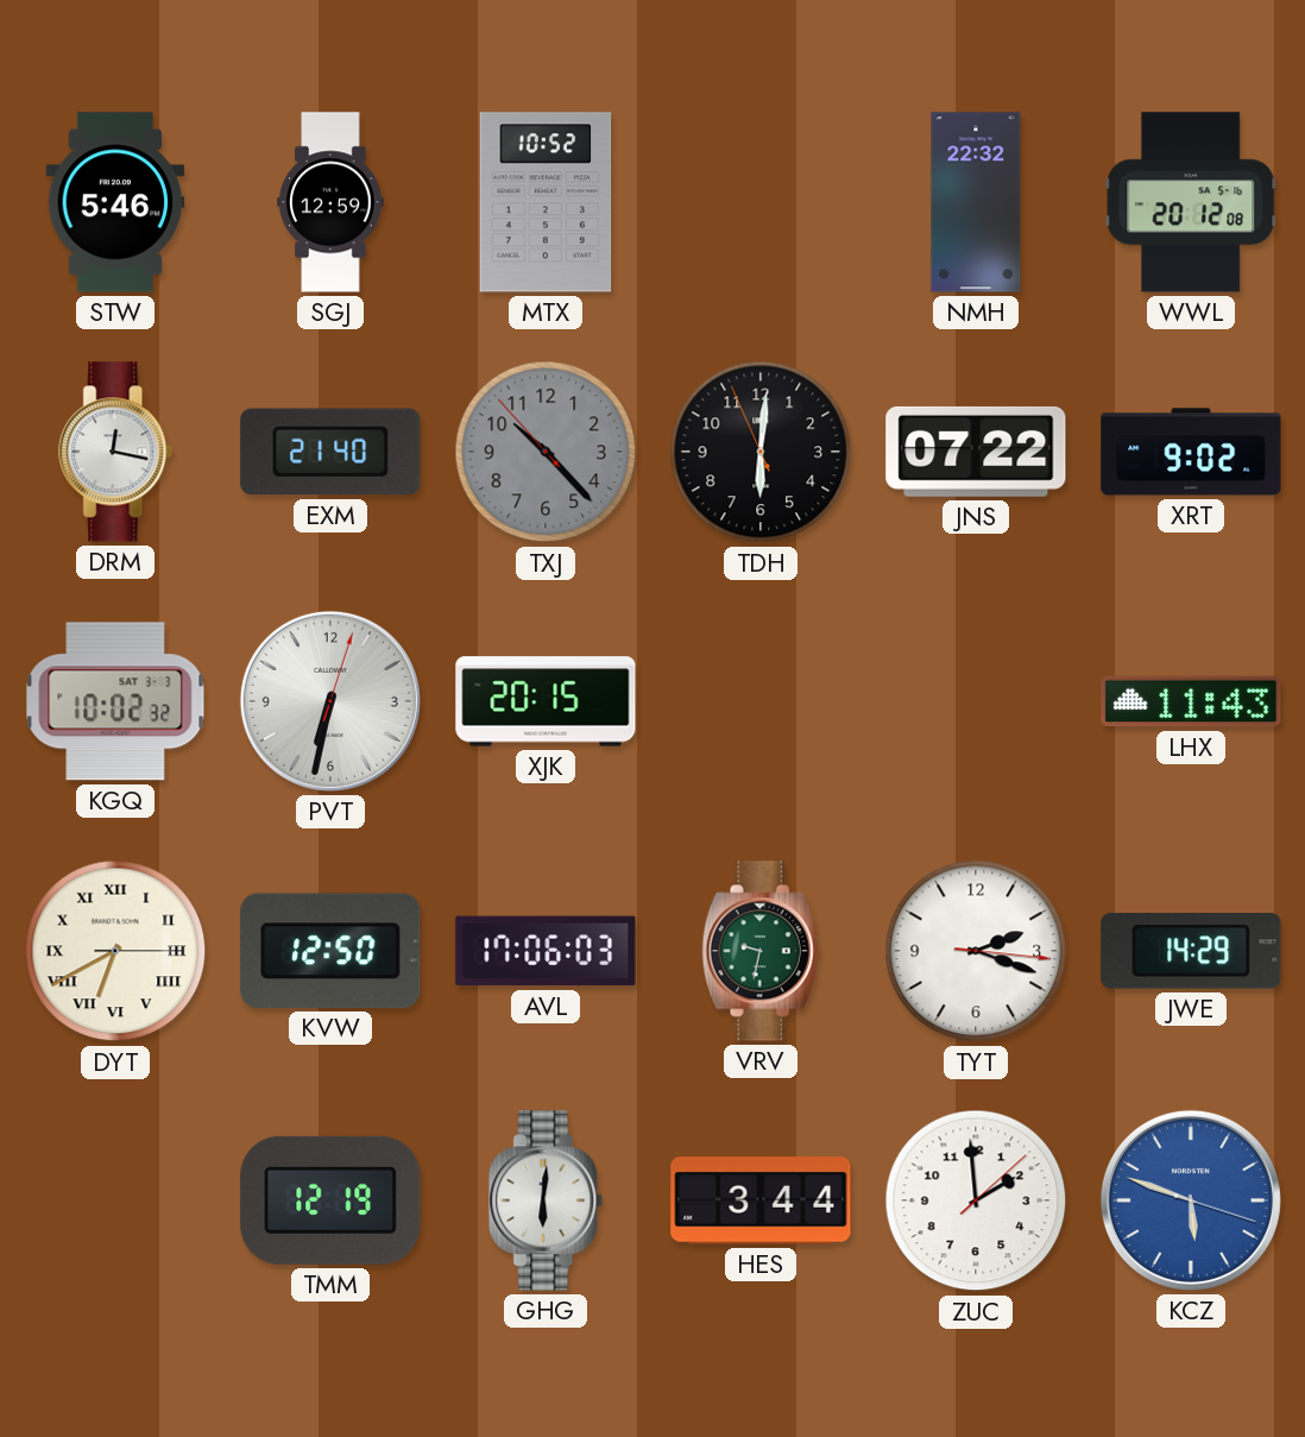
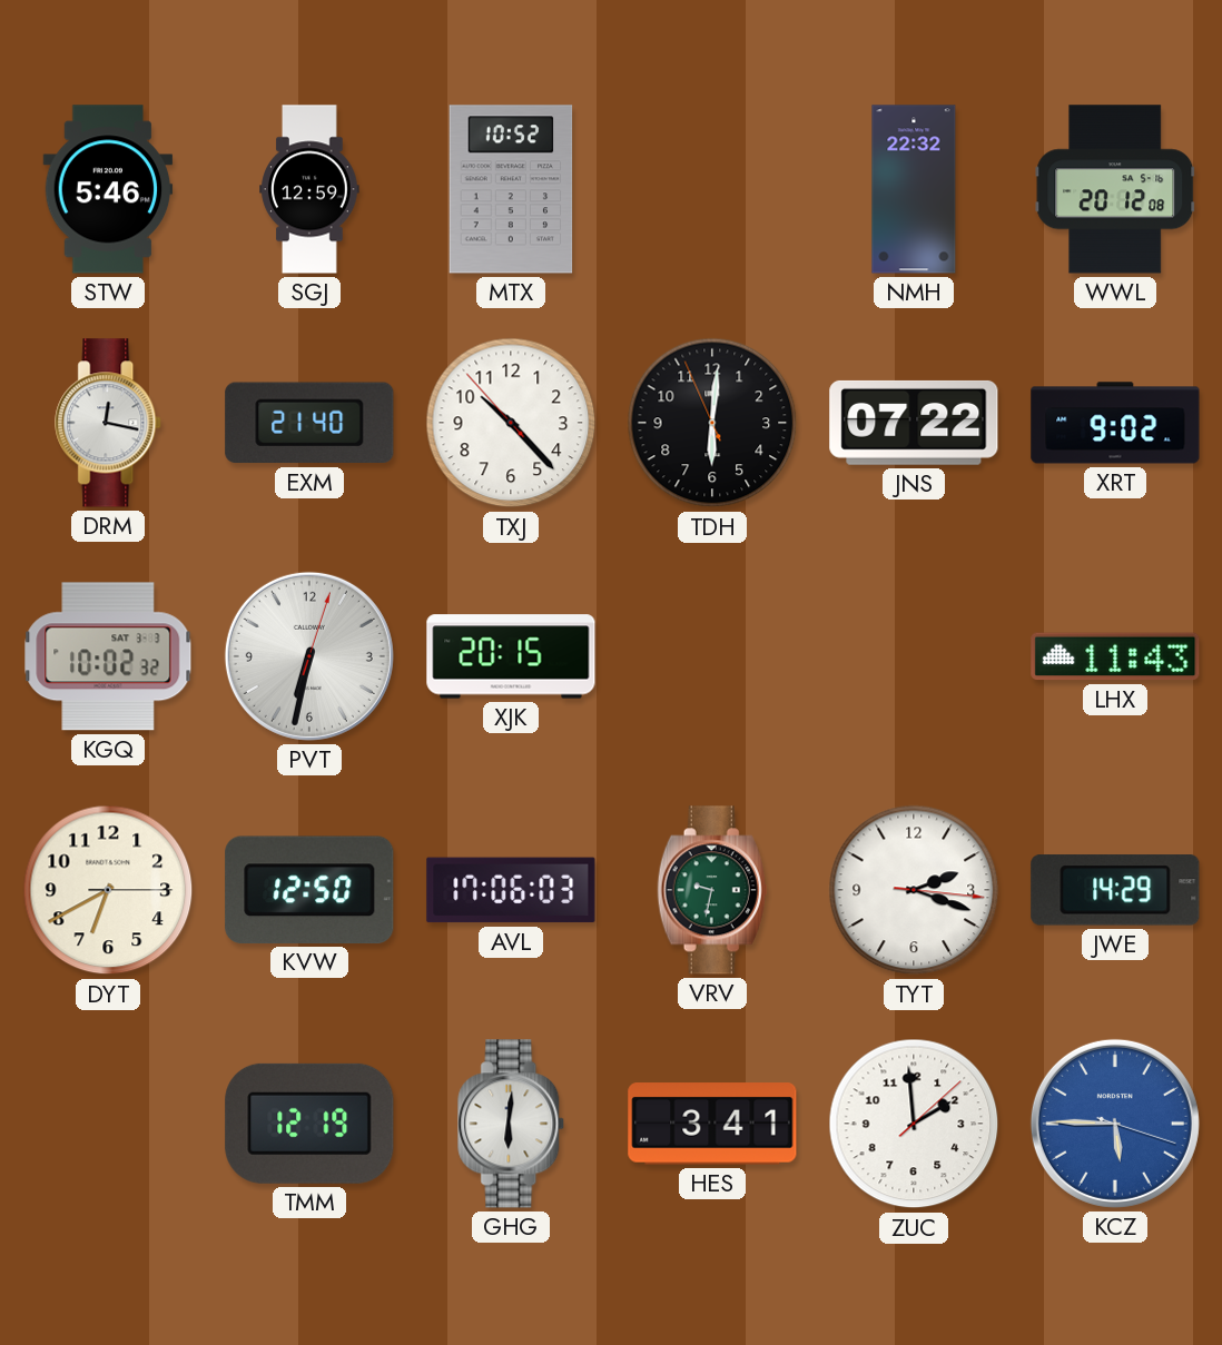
TXJ dial: grey -> white (511, 423)
DYT numerals: Roman -> Arabic (108, 890)
HES: 3:44 -> 3:41 (712, 1124)
KCZ: 5:48 -> 5:45 (1115, 1124)
